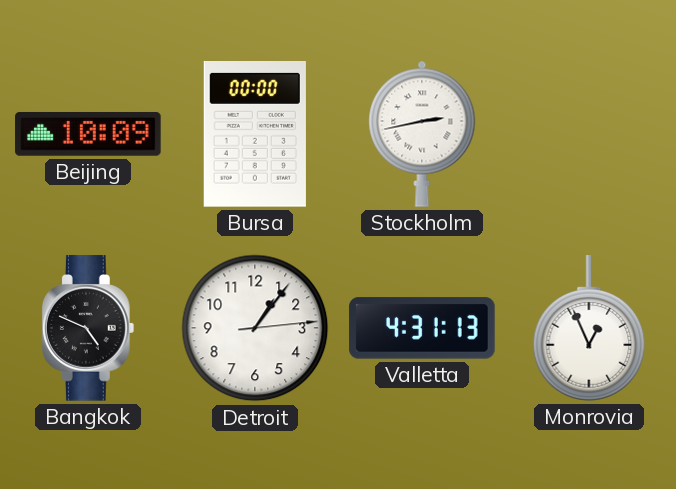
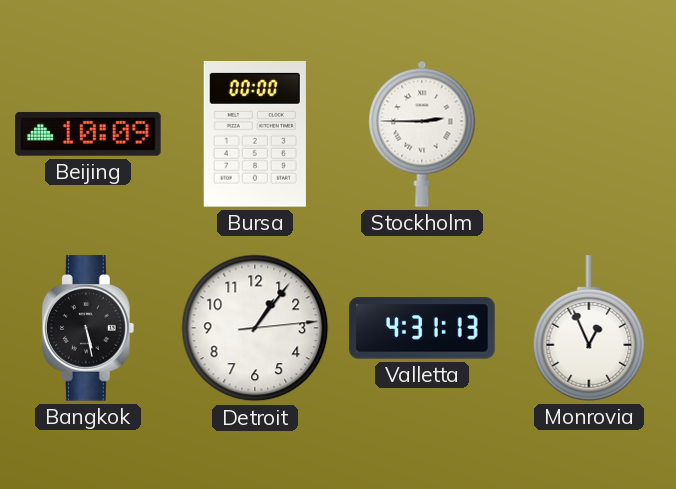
Stockholm: 2:43 -> 2:45 (422, 134)
Bangkok: 4:49 -> 5:28 (88, 328)
